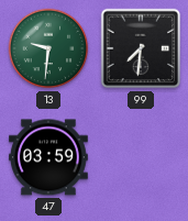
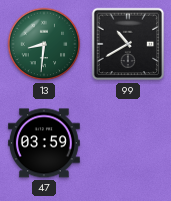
13: 9:31 -> 8:31 (44, 44)
99: 7:31 -> 10:40 (128, 44)
